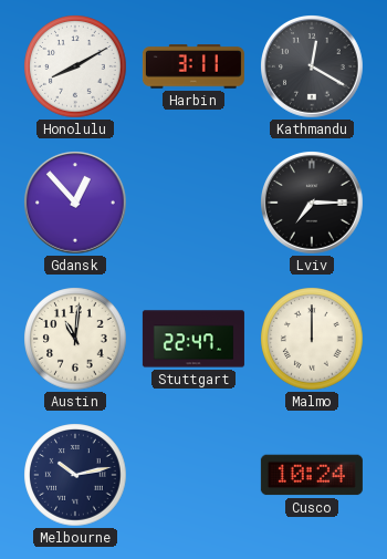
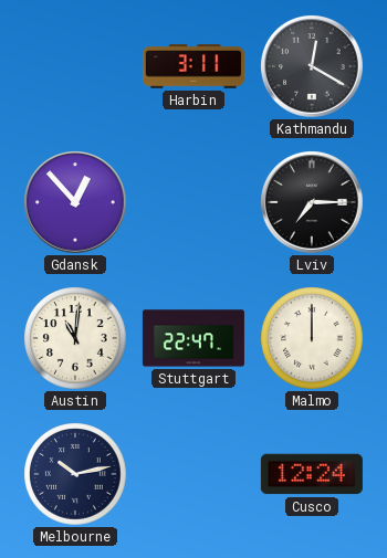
Honolulu: 8:10 -> none (75, 66)
Cusco: 10:24 -> 12:24 (312, 474)
